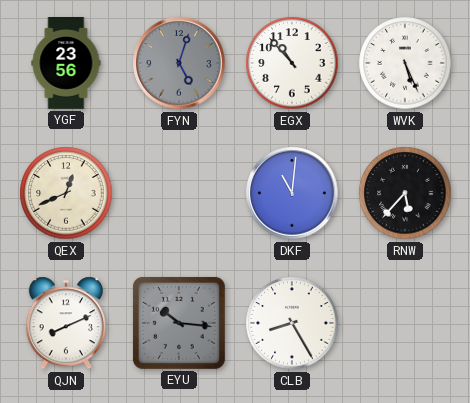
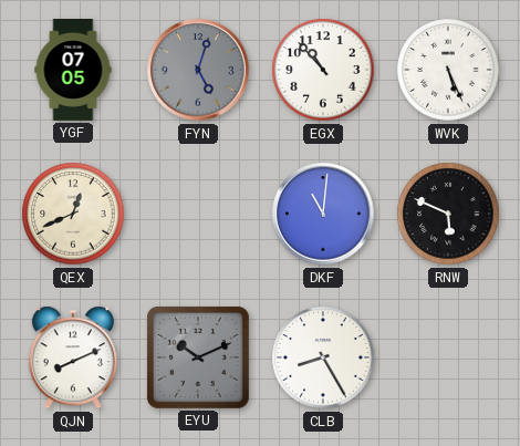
YGF: 23:56 -> 07:05 (73, 71)
RNW: 5:37 -> 5:49 (448, 214)
EYU: 10:16 -> 10:11 (198, 357)
